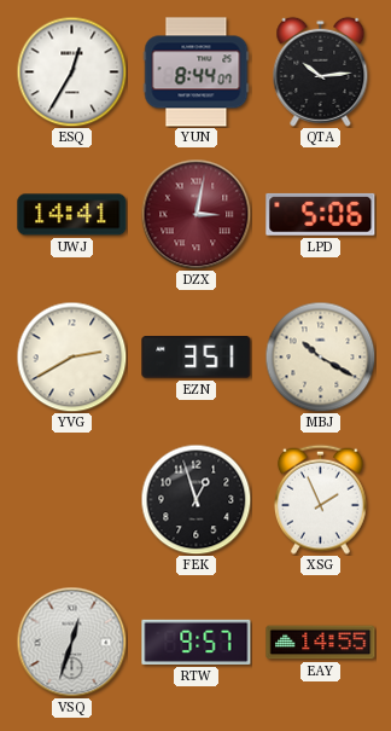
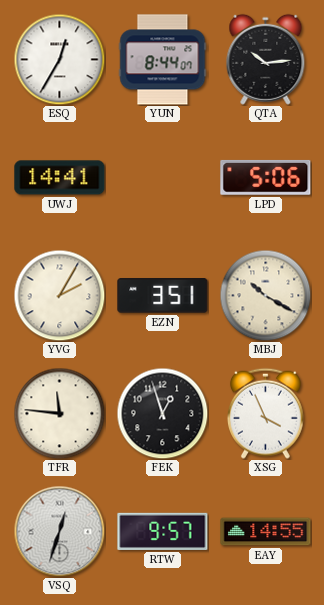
DZX: 3:02 -> none (195, 214)
YVG: 2:40 -> 2:05 (59, 295)
TFR: none -> 11:46 (59, 413)
XSG: 1:56 -> 3:56 (265, 413)
